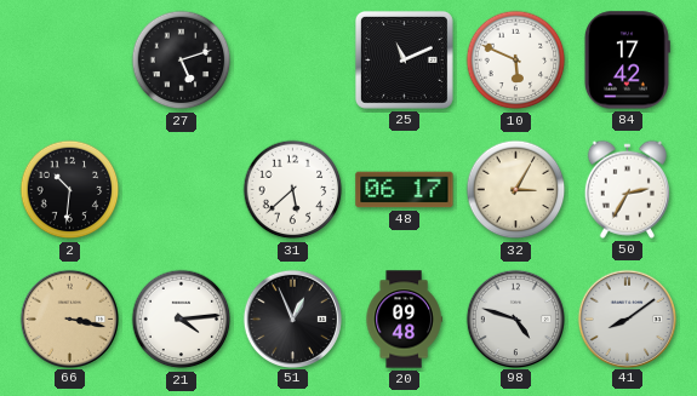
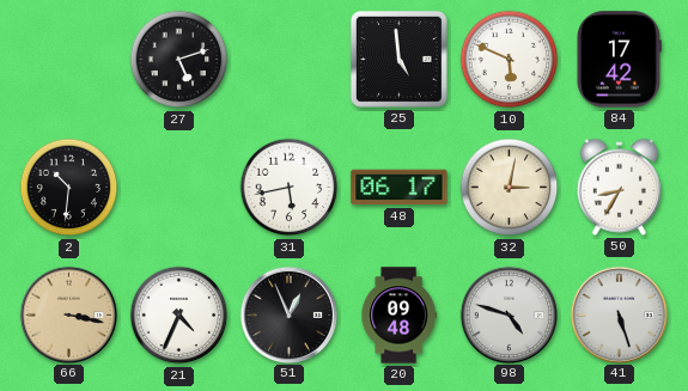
25: 11:11 -> 4:59 (398, 59)
31: 5:38 -> 5:43 (290, 188)
32: 3:05 -> 3:02 (510, 188)
50: 2:35 -> 8:35 (619, 187)
21: 4:14 -> 4:34 (179, 316)
41: 8:09 -> 5:27 (619, 314)
